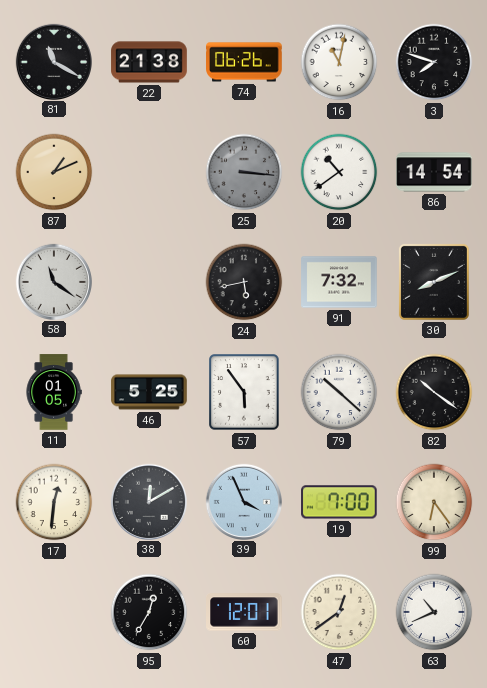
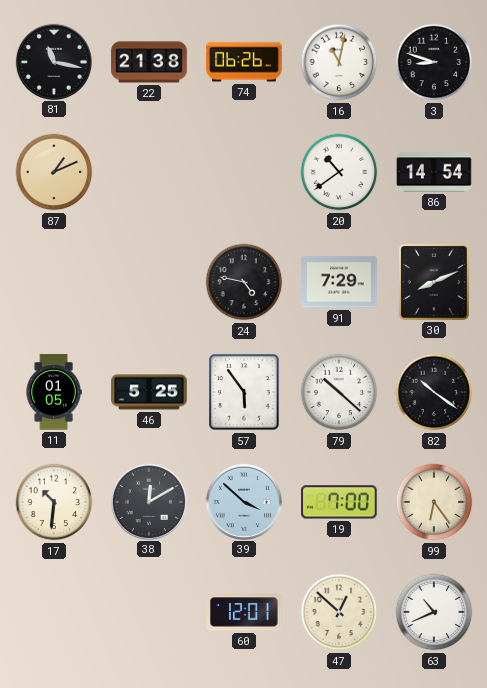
81: 11:20 -> 11:17 (53, 61)
3: 7:48 -> 8:48 (434, 62)
25: 3:16 -> none (244, 172)
58: 11:21 -> none (53, 281)
24: 5:43 -> 4:47 (244, 282)
91: 7:32 -> 7:29 (339, 282)
17: 12:31 -> 10:31 (54, 502)
39: 3:56 -> 3:52 (243, 501)
95: 12:35 -> none (149, 612)
47: 12:39 -> 12:52 (339, 612)
